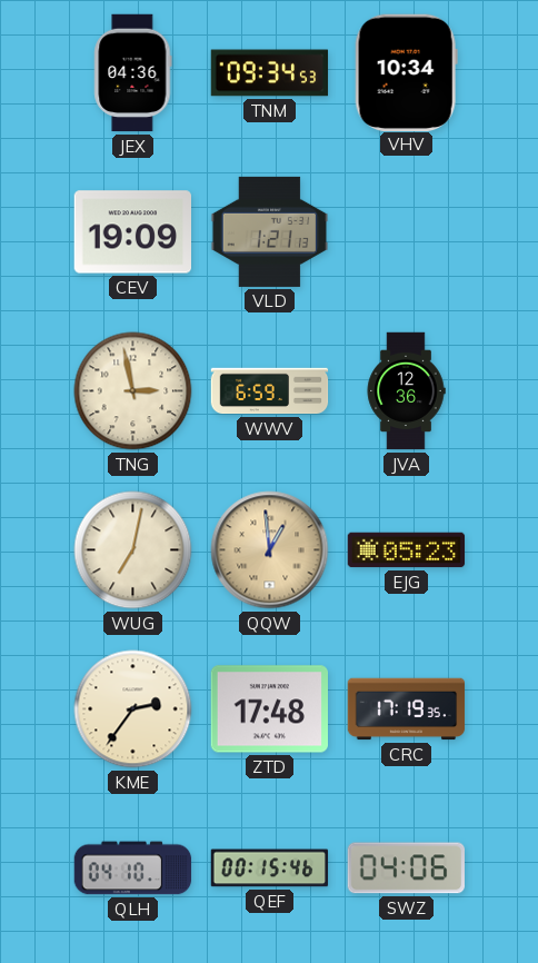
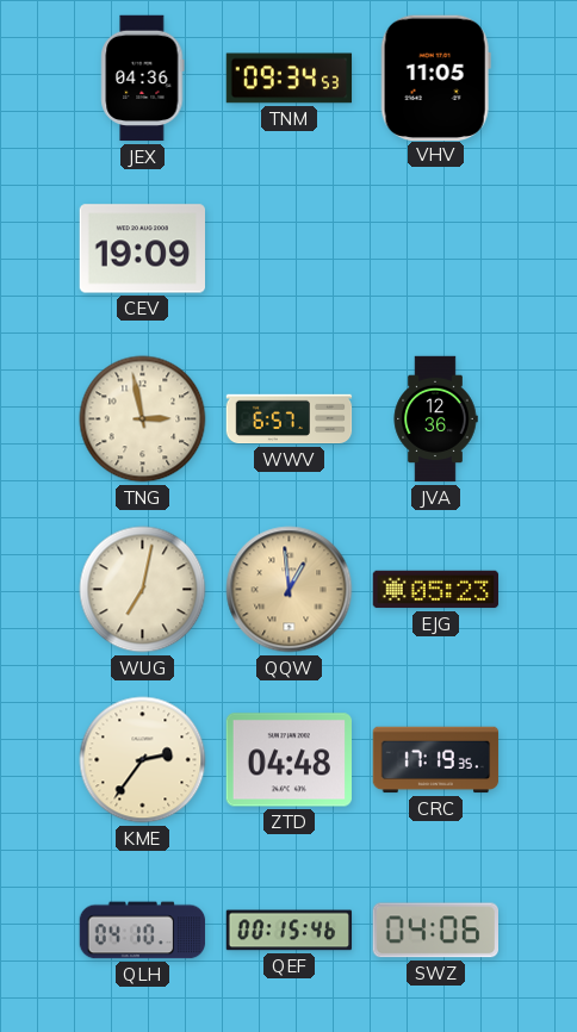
VHV: 10:34 -> 11:05 (435, 77)
VLD: 1:21 -> none (270, 231)
WWV: 6:59 -> 6:57 (290, 419)
ZTD: 17:48 -> 04:48 (288, 760)
